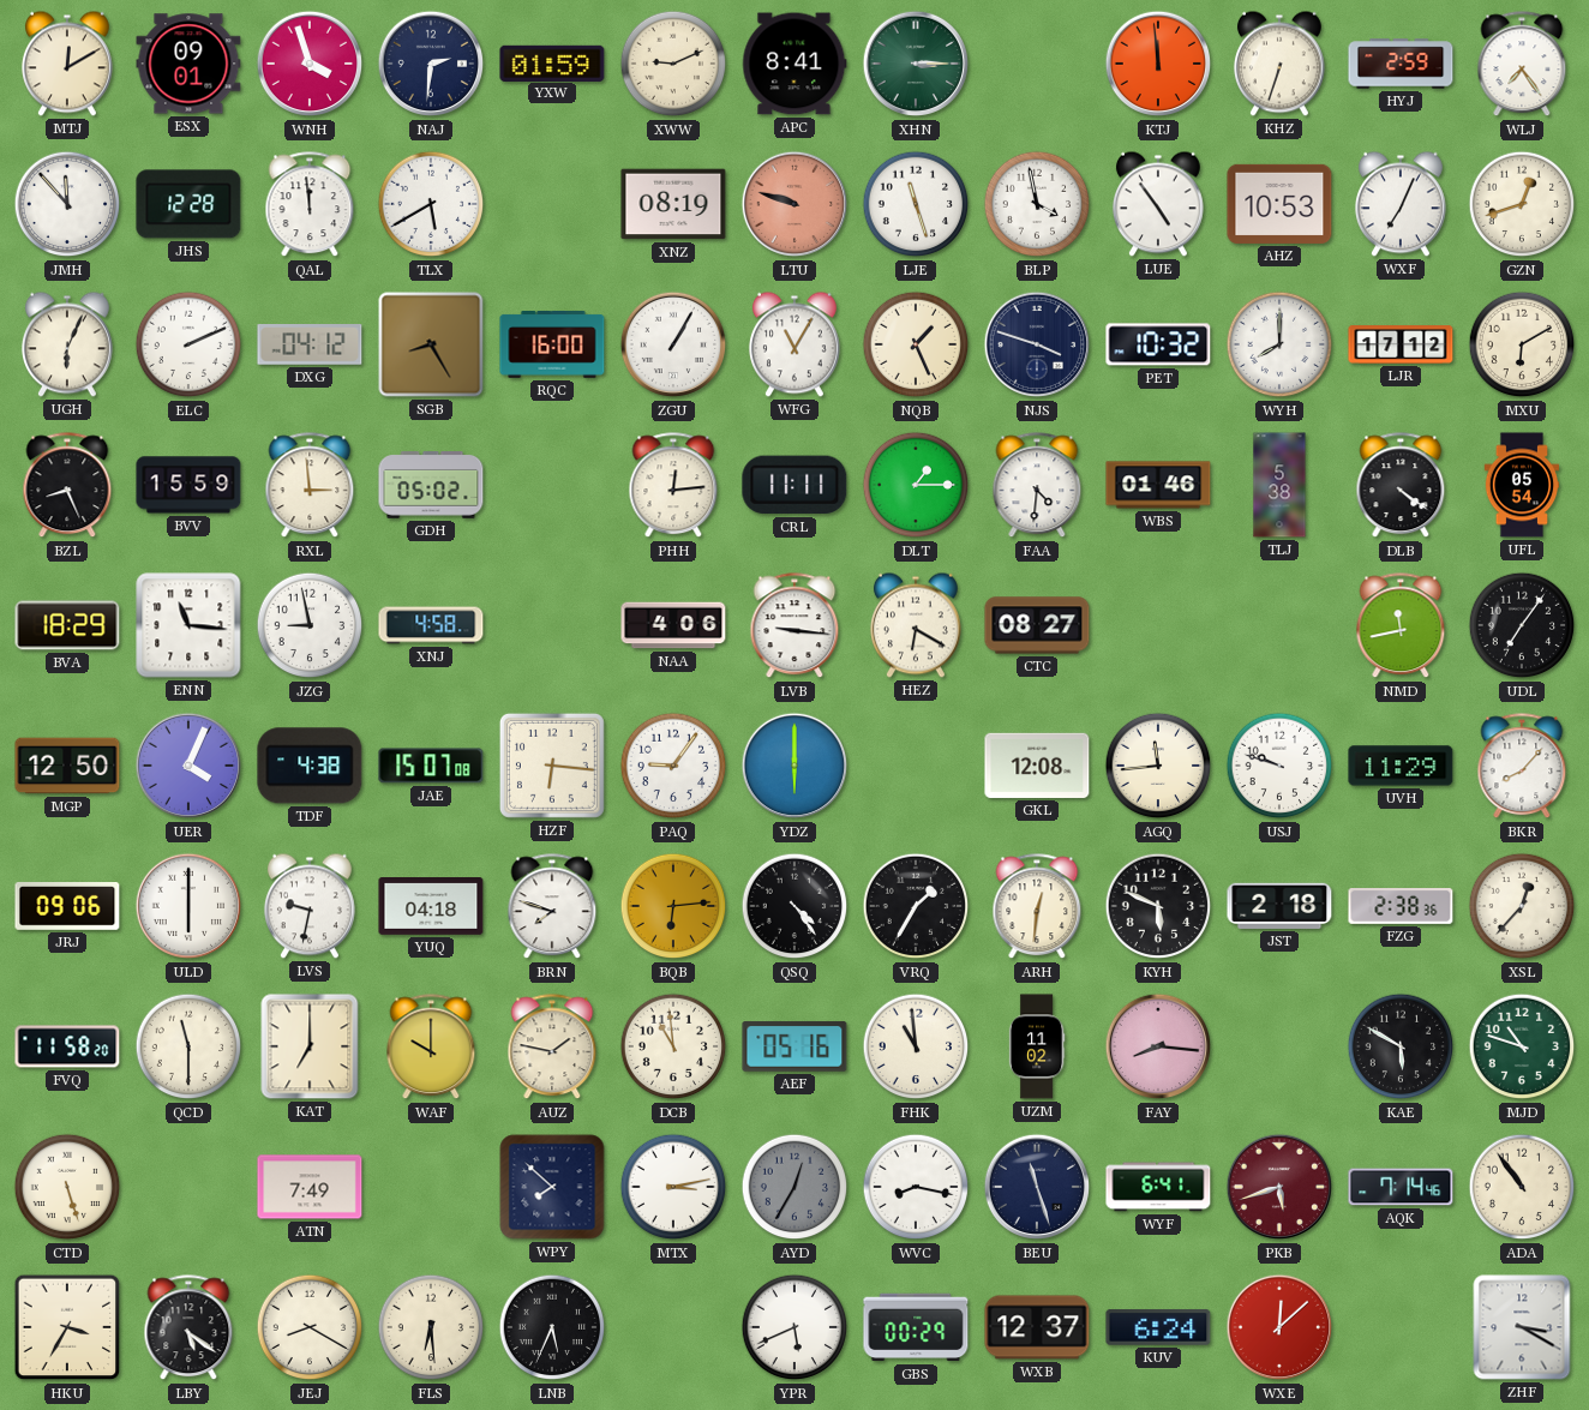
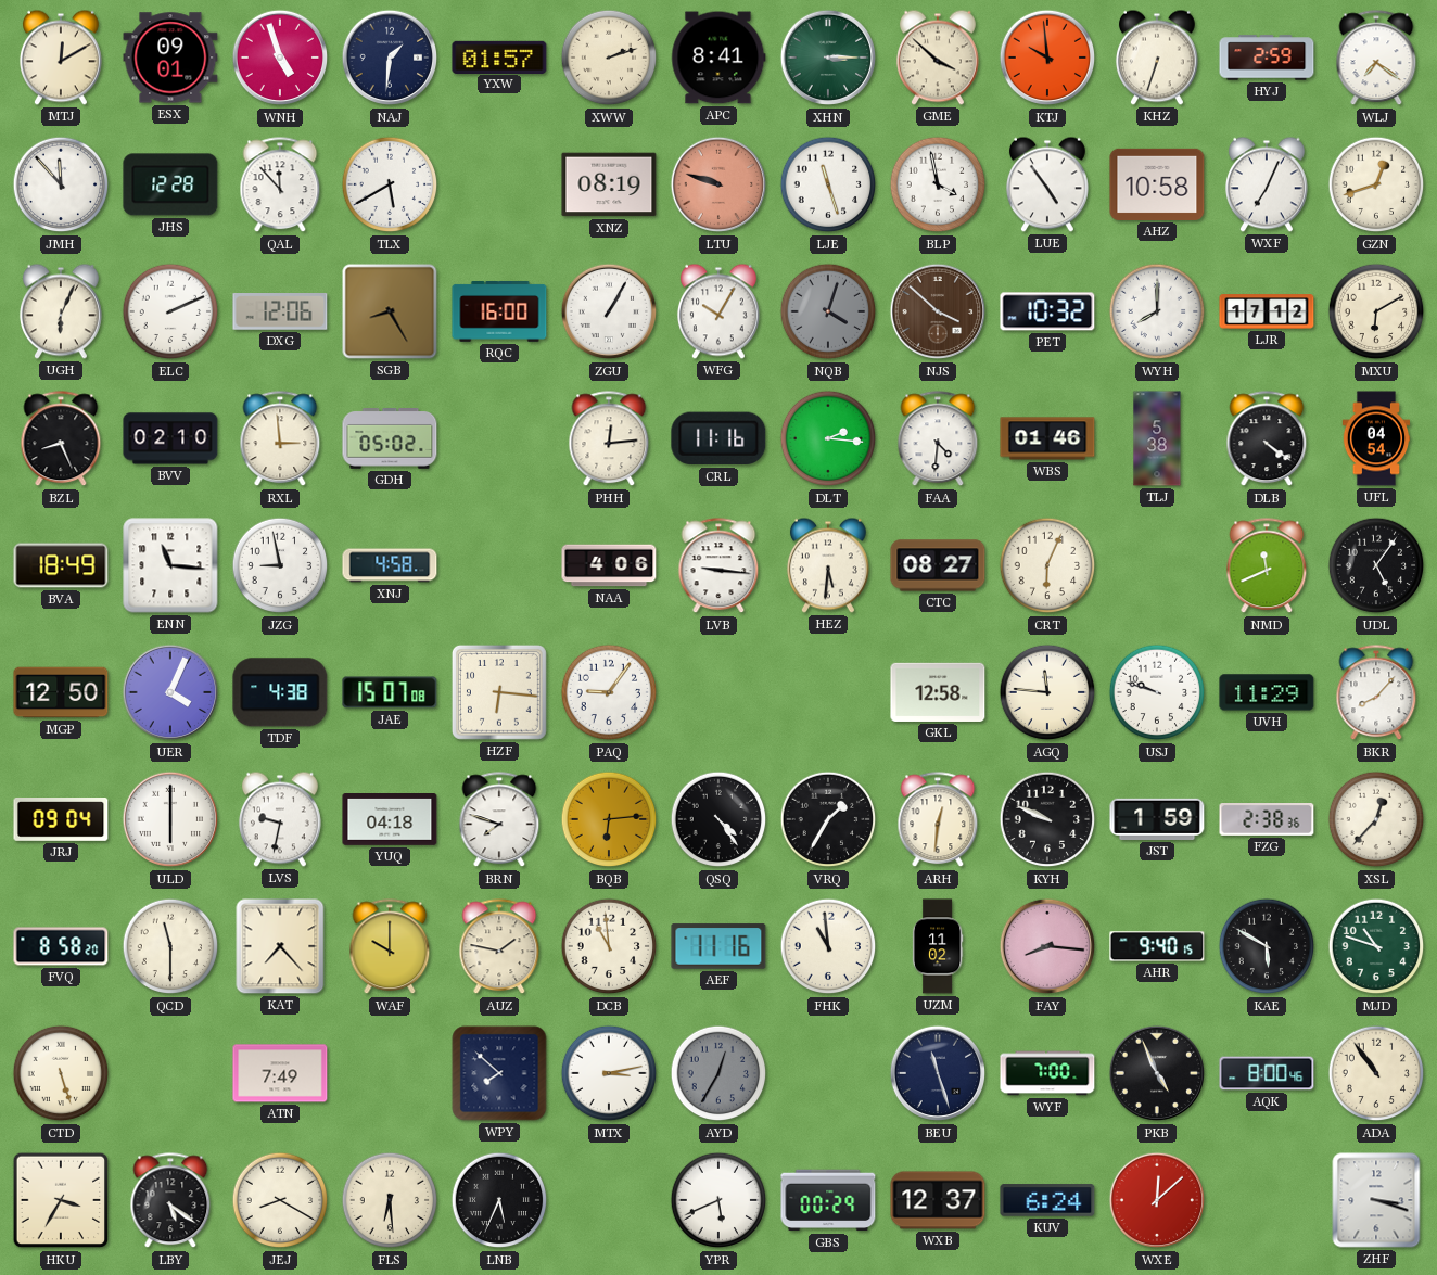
WNH: 3:57 -> 4:57 (280, 58)
NAJ: 2:31 -> 1:31 (390, 58)
YXW: 01:59 -> 01:57 (499, 56)
XWW: 9:11 -> 2:12 (609, 58)
GME: none -> 3:52 (938, 58)
KTJ: 11:59 -> 9:59 (1047, 58)
WLJ: 7:24 -> 7:21 (1376, 59)
QAL: 11:59 -> 11:53 (280, 186)
AHZ: 10:53 -> 10:58 (1157, 184)
DXG: 04:12 -> 12:06 (280, 313)
WFG: 11:05 -> 10:05 (718, 311)
NQB: 1:26 -> 4:03 (828, 311)
NQB dial: cream -> grey (828, 311)
NJS: 3:48 -> 3:52 (938, 311)
NJS dial: navy -> brown (938, 311)
BVV: 15:59 -> 02:10 (170, 438)
CRL: 11:11 -> 11:16 (718, 438)
DLT: 1:15 -> 2:16 (828, 438)
UFL: 05:54 -> 04:54 (1376, 438)
BVA: 18:29 -> 18:49 (61, 565)
HEZ: 6:20 -> 5:31 (828, 565)
CRT: none -> 6:04 (1047, 565)
NMD: 11:43 -> 11:41 (1267, 566)
UDL: 7:06 -> 5:06 (1376, 565)
YDZ: 6:00 -> none (794, 766)
GKL: 12:08 -> 12:58 (938, 692)
AGQ: 11:44 -> 11:46 (1047, 692)
JRJ: 09:06 -> 09:04 (61, 820)
KYH: 5:49 -> 9:49 (1047, 819)
JST: 2:18 -> 1:59 (1157, 819)
FVQ: 11:58 -> 8:58 (61, 946)
KAT: 7:00 -> 7:23 (280, 946)
AEF: 05:16 -> 11:16 (718, 946)
AHR: none -> 9:40 (1157, 946)
WVC: 8:17 -> none (916, 1187)
WYF: 6:41 -> 7:00 (1047, 1073)
PKB: 5:42 -> 4:56 (1157, 1073)
PKB dial: burgundy -> black (1157, 1073)
AQK: 7:14 -> 8:00 (1267, 1073)
ZHF: 3:20 -> 3:18 (1376, 1200)
